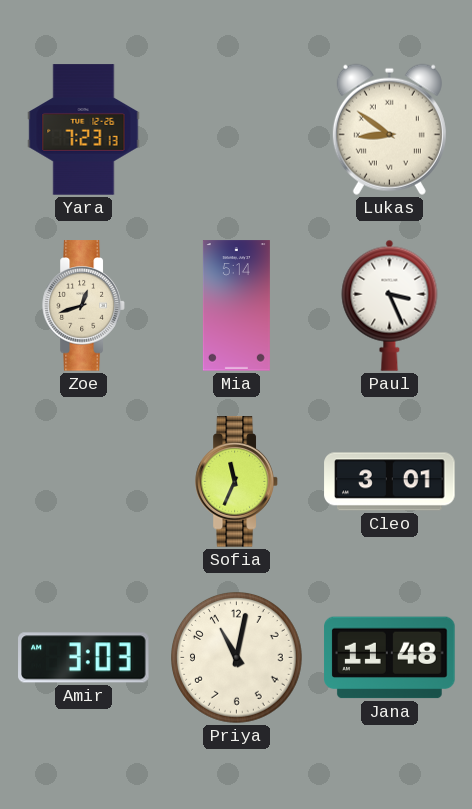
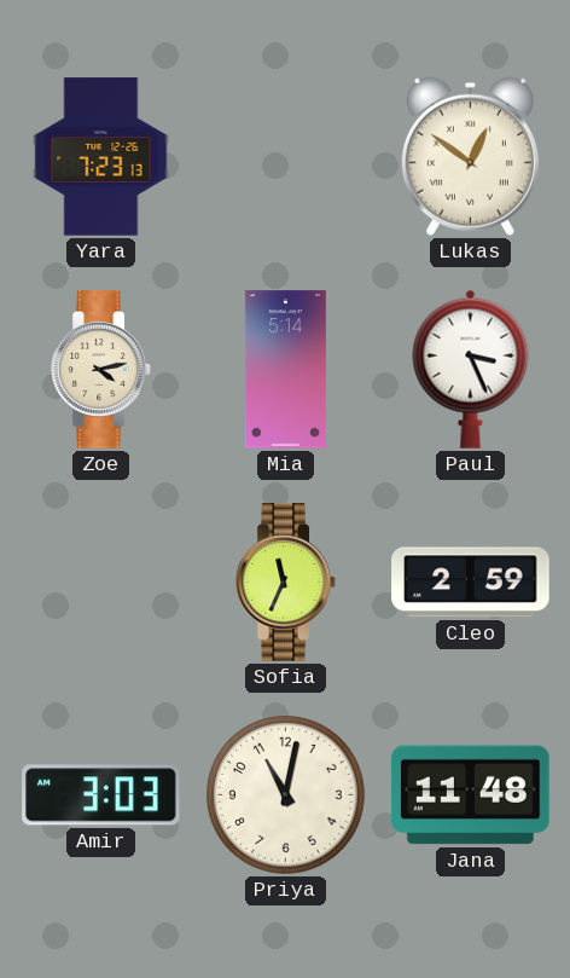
Lukas: 8:51 -> 12:51 (470, 156)
Zoe: 12:42 -> 4:13 (101, 370)
Cleo: 3:01 -> 2:59 (471, 583)
